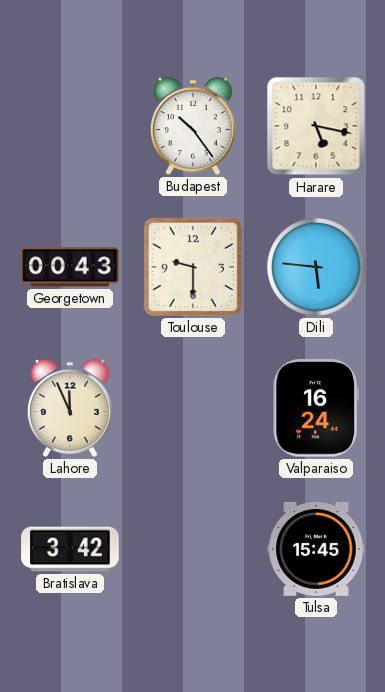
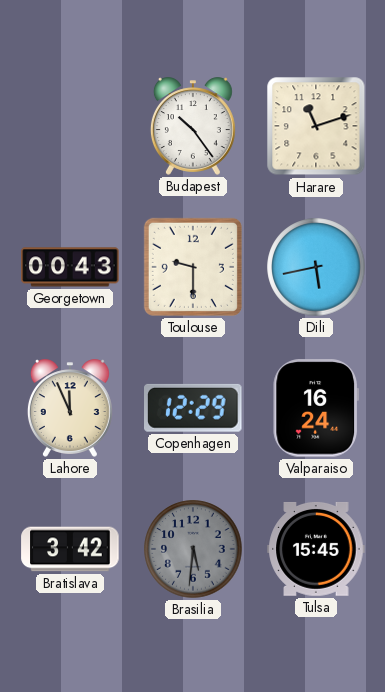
Harare: 5:17 -> 11:12 (316, 126)
Dili: 5:46 -> 5:43 (316, 267)
Copenhagen: none -> 12:29 (194, 408)
Brasilia: none -> 5:31 (193, 549)
